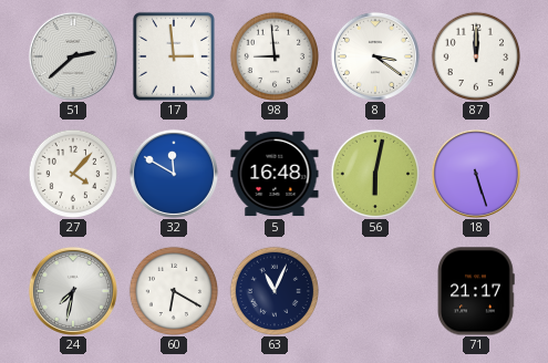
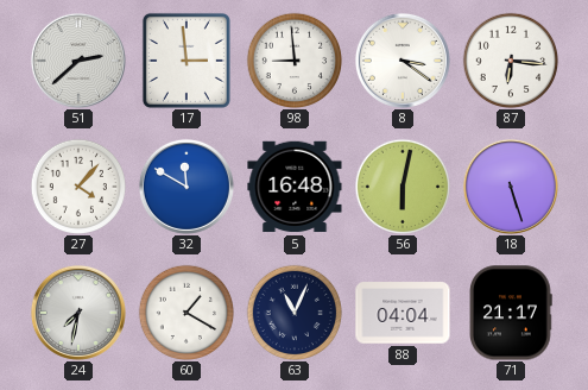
87: 12:00 -> 6:16 (510, 59)
60: 6:20 -> 1:20 (185, 312)
88: none -> 04:04 (403, 313)
